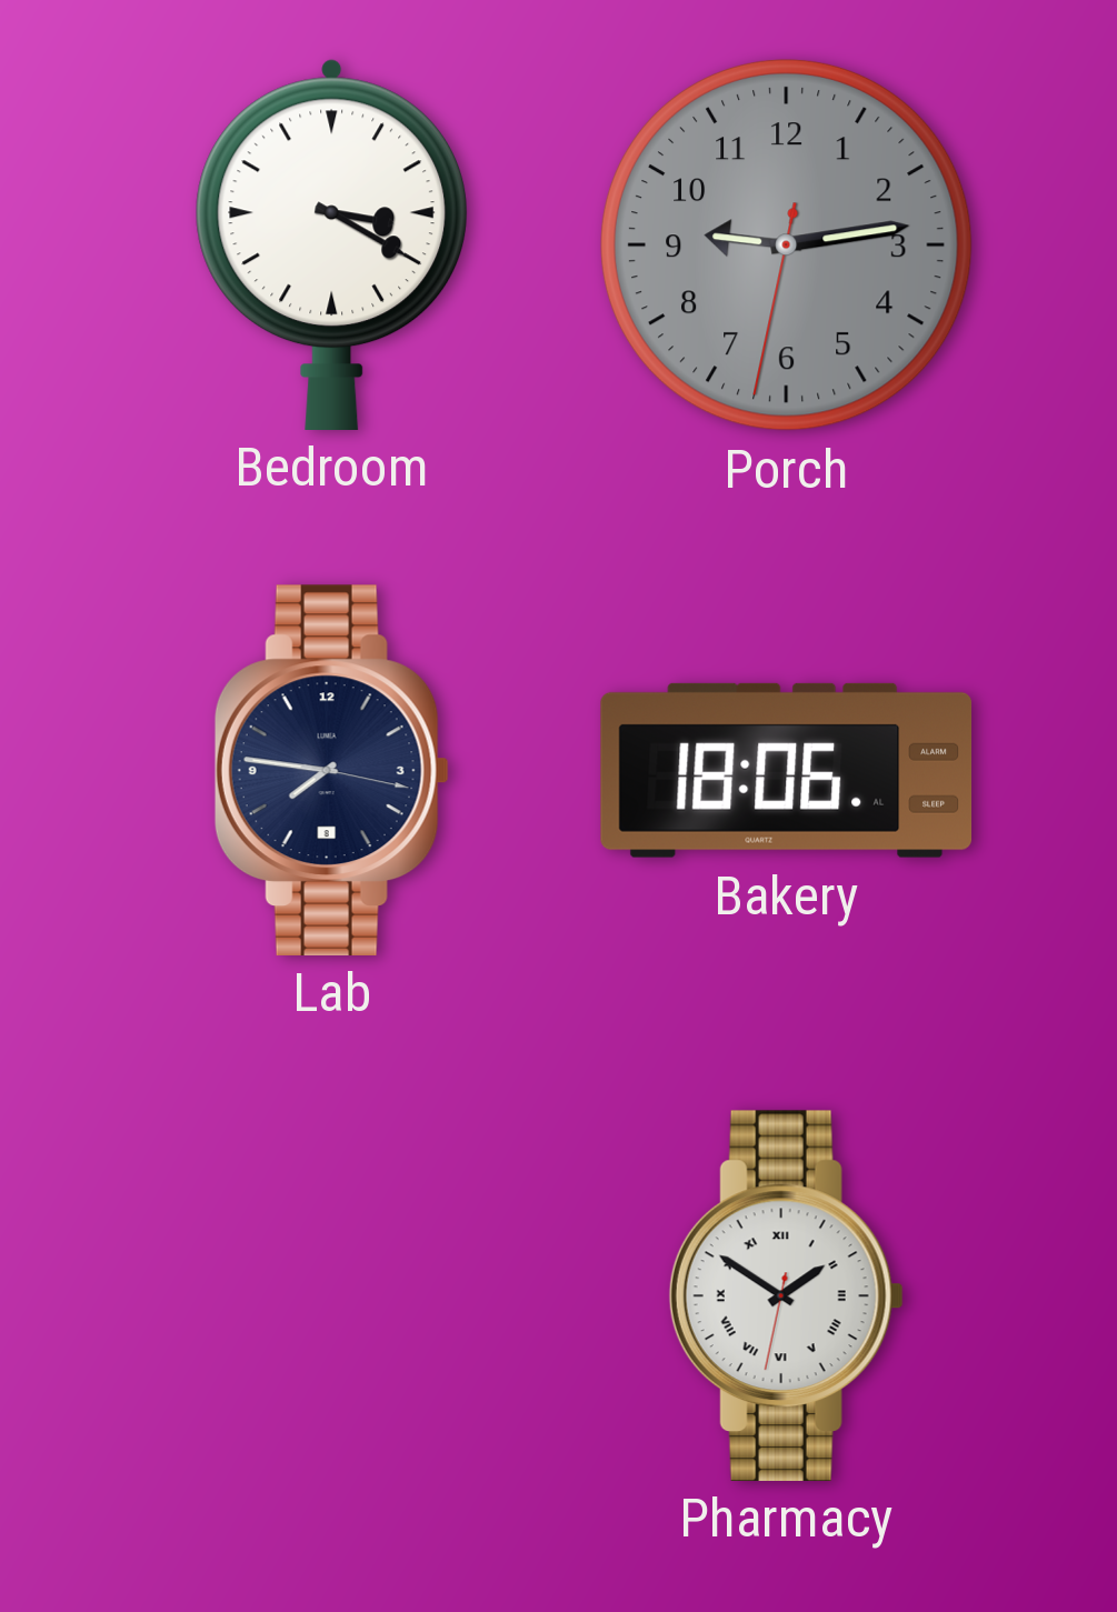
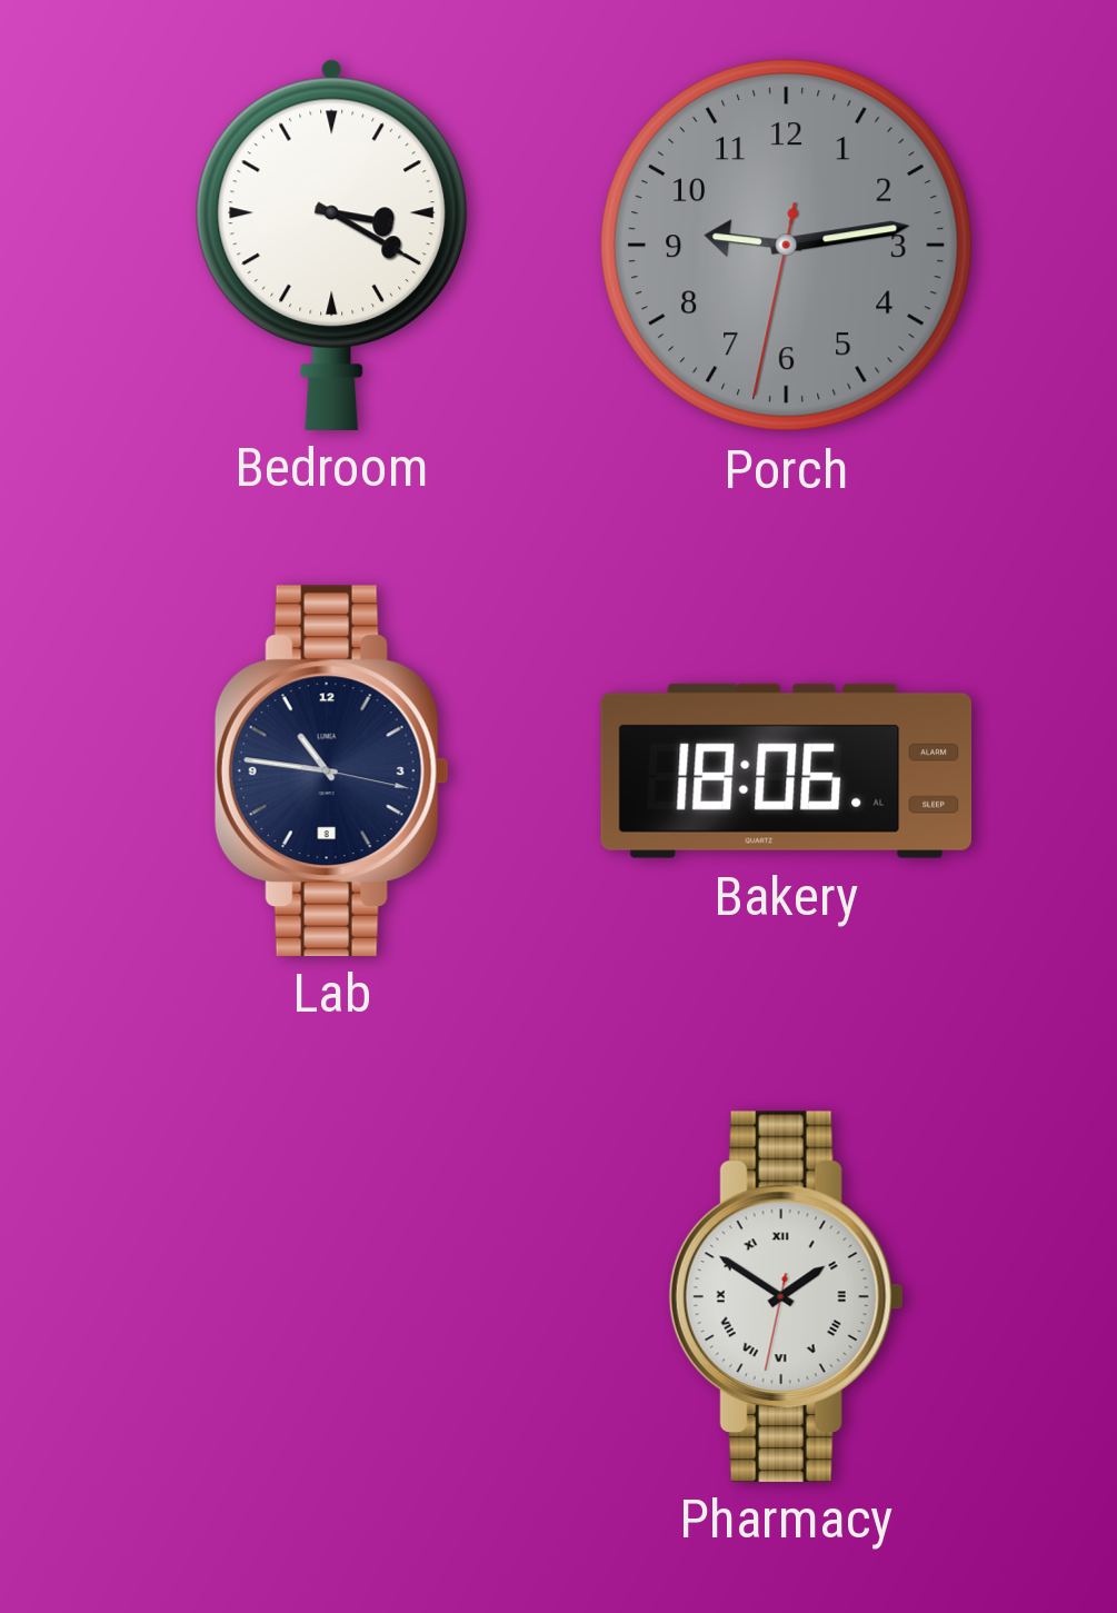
Lab: 7:46 -> 10:46 (331, 770)
